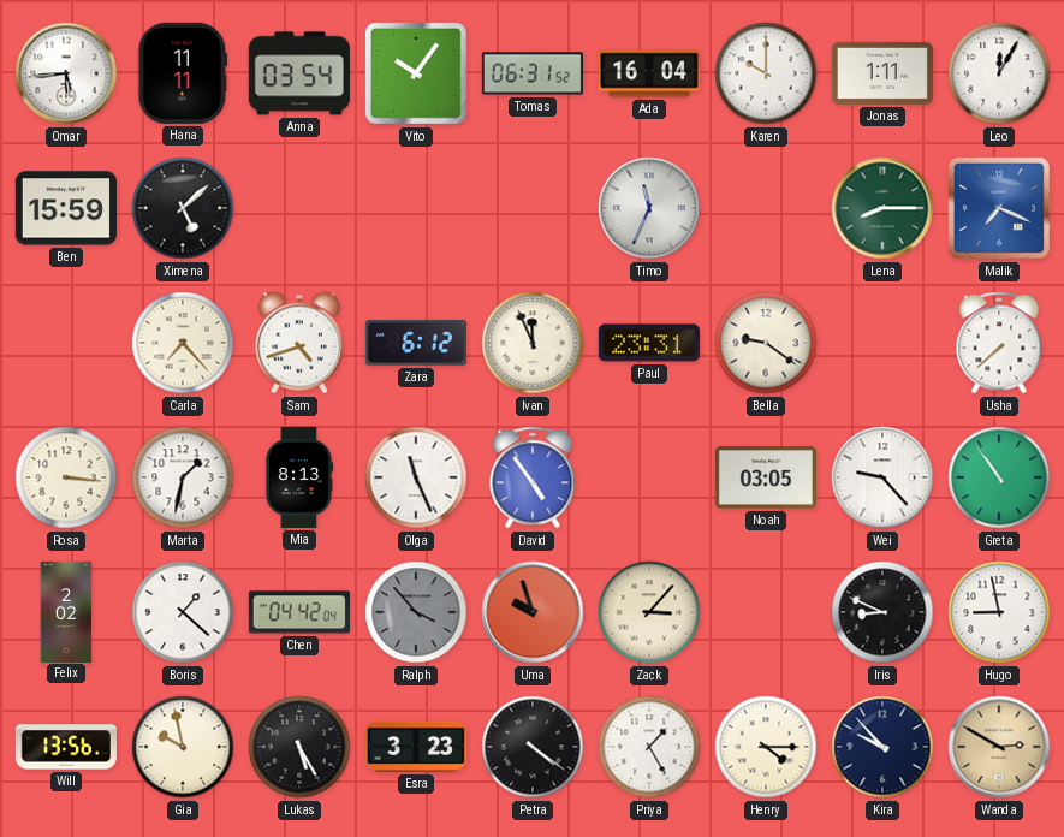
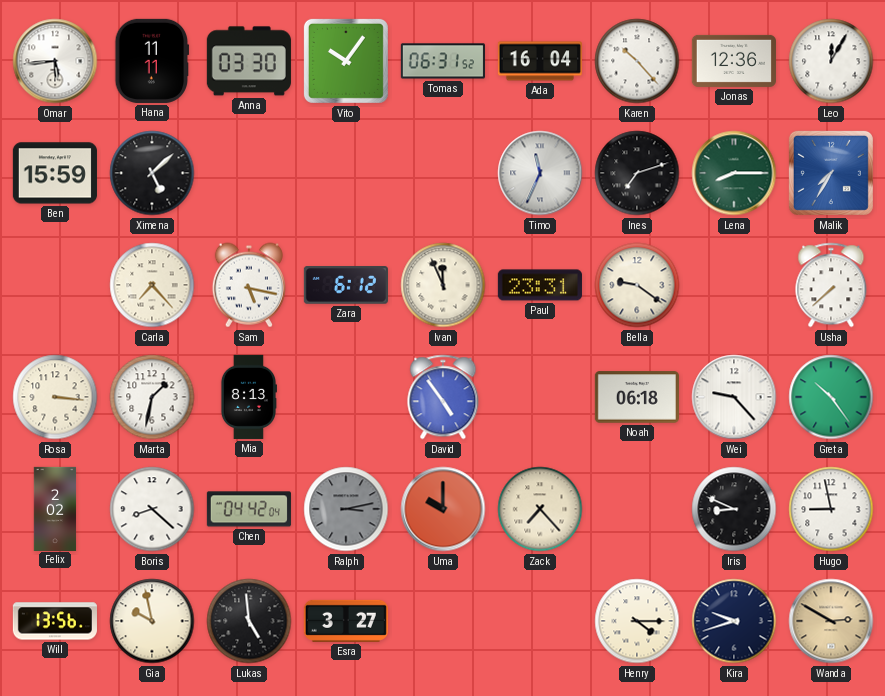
Anna: 03:54 -> 03:30 (249, 61)
Karen: 10:00 -> 10:23 (637, 61)
Jonas: 1:11 -> 12:36 (734, 61)
Ines: none -> 7:12 (637, 173)
Malik: 7:19 -> 7:35 (831, 173)
Sam: 4:42 -> 5:17 (249, 285)
Olga: 11:26 -> none (416, 477)
Noah: 03:05 -> 06:18 (637, 397)
Greta: 10:54 -> 10:24 (831, 397)
Boris: 1:22 -> 8:22 (152, 509)
Ralph: 3:53 -> 3:13 (346, 509)
Uma: 9:57 -> 10:00 (443, 509)
Zack: 3:07 -> 7:23 (540, 509)
Lukas: 5:25 -> 4:59 (249, 621)
Esra: 3:23 -> 3:27 (346, 621)
Petra: 4:21 -> none (533, 747)
Priya: 1:25 -> none (649, 747)
Kira: 9:53 -> 9:42 (734, 621)
